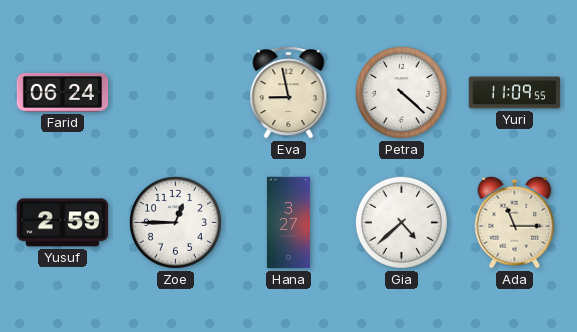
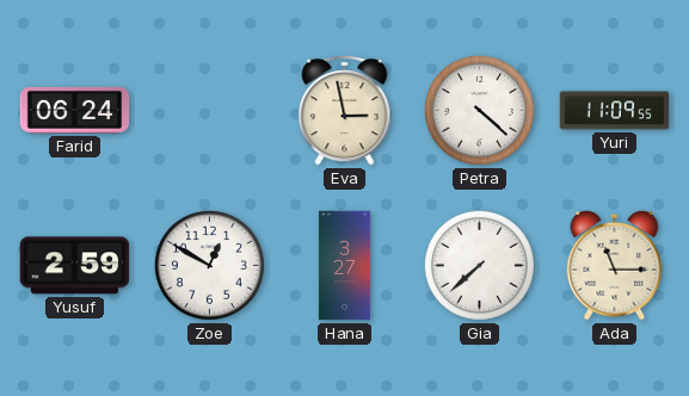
Eva: 8:58 -> 2:58 (345, 111)
Zoe: 12:45 -> 12:50 (209, 265)
Gia: 4:38 -> 7:38 (479, 265)
